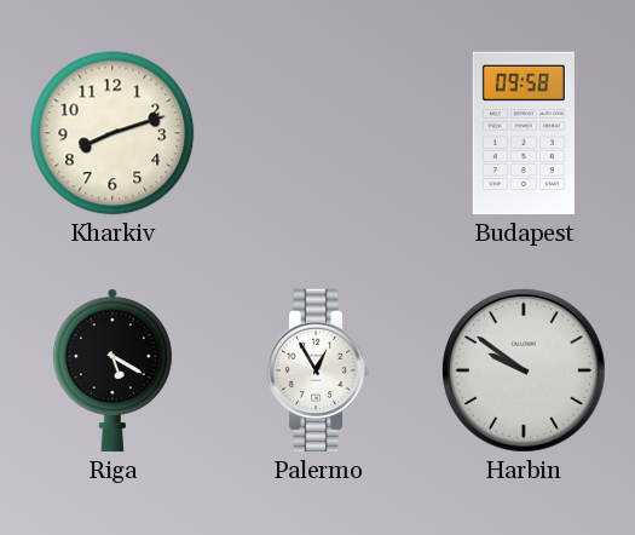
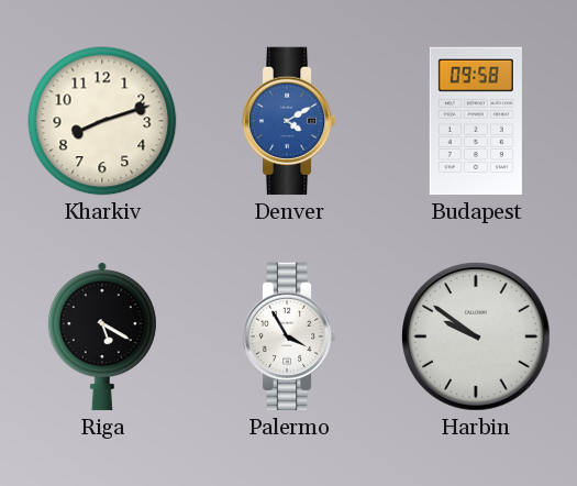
Denver: none -> 4:10 (289, 121)
Palermo: 12:55 -> 3:55 (289, 336)
